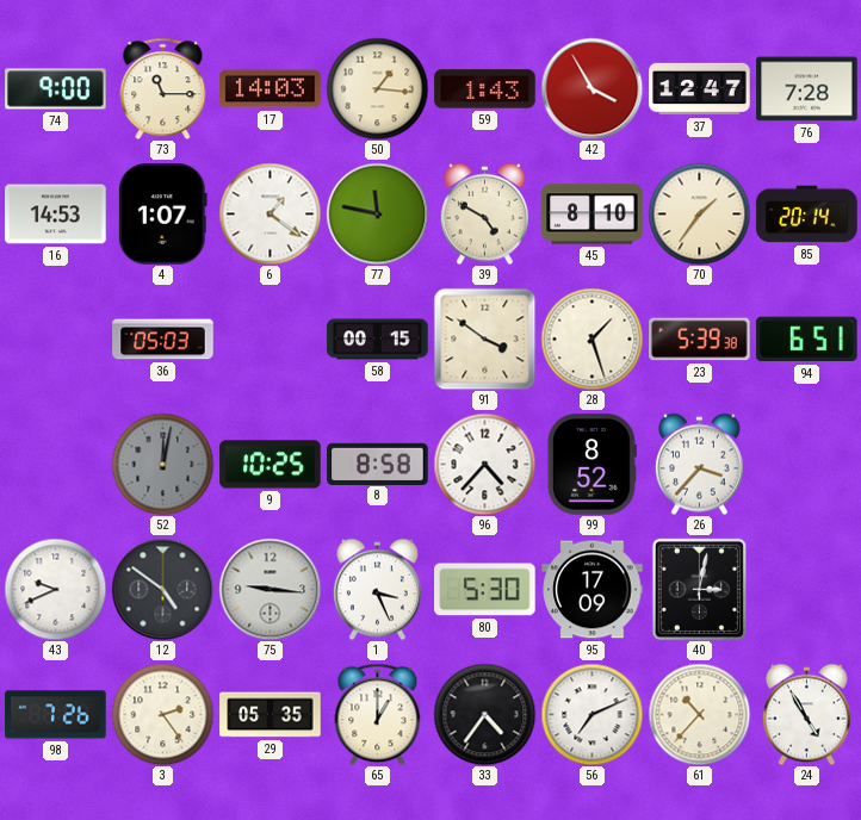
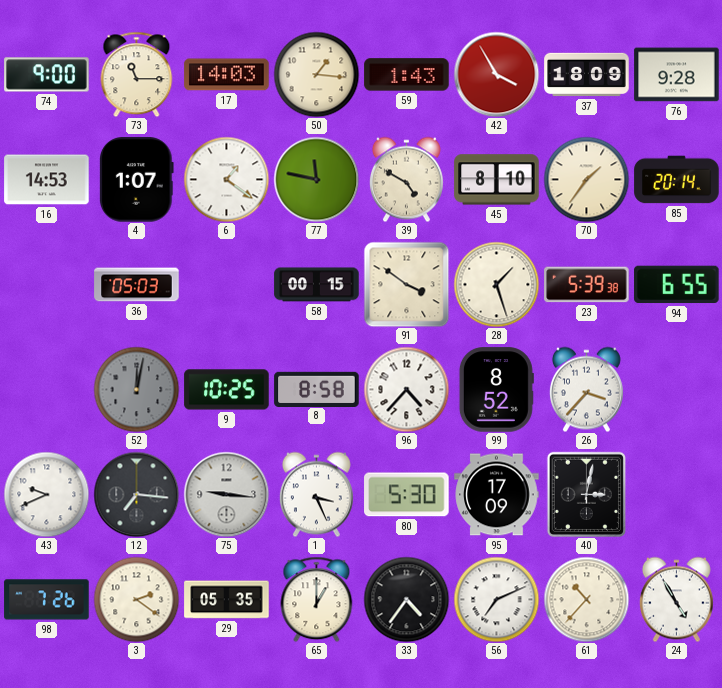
37: 12:47 -> 18:09 (587, 75)
76: 7:28 -> 9:28 (677, 75)
94: 6:51 -> 6:55 (677, 285)
12: 4:51 -> 7:16 (136, 494)
3: 2:24 -> 2:21 (136, 599)
